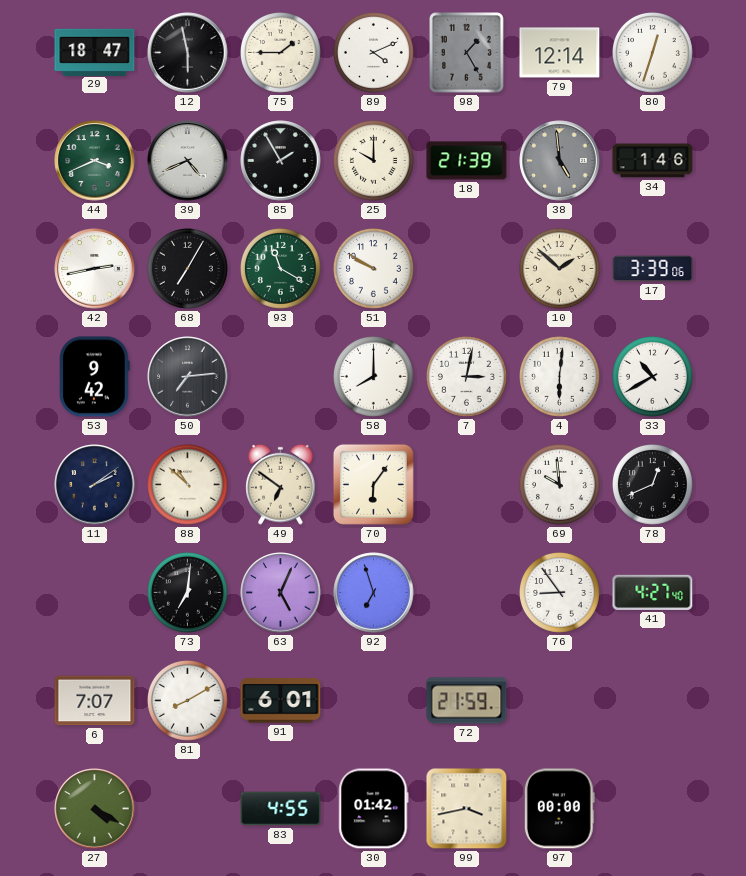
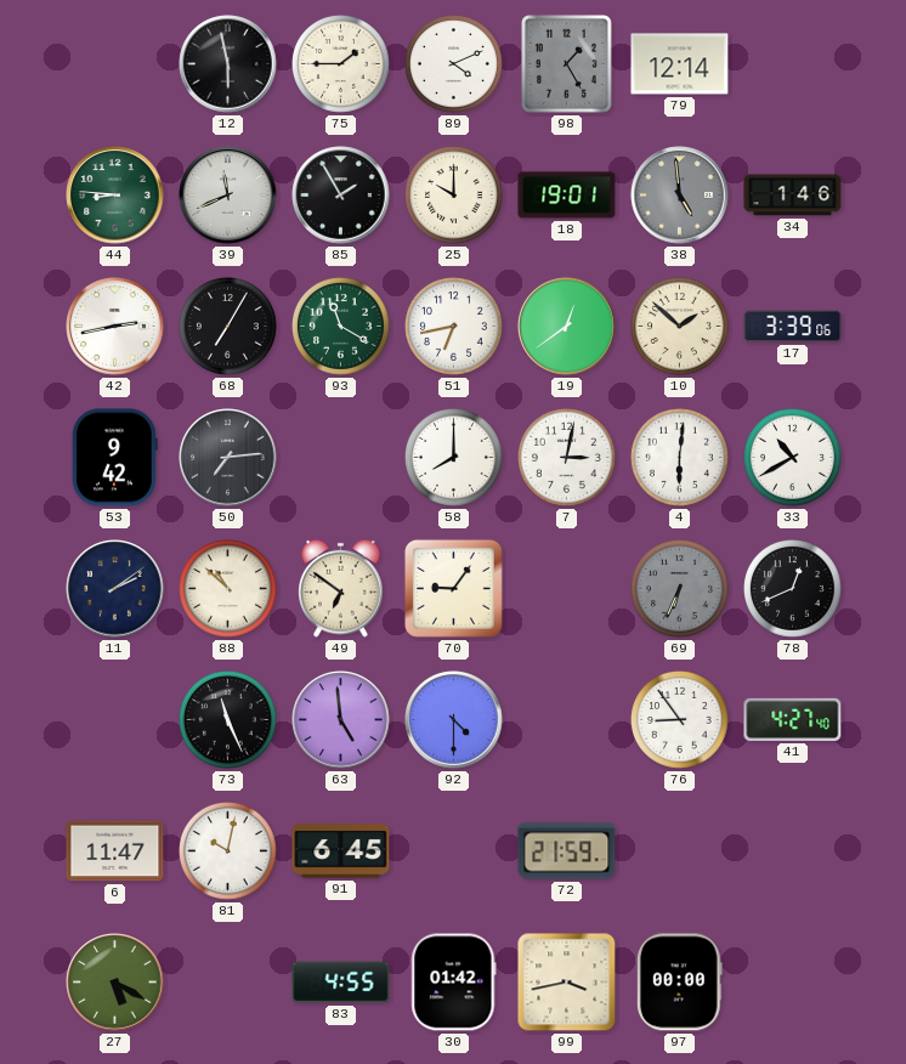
29: 18:47 -> none (95, 52)
80: 12:33 -> none (653, 53)
44: 3:41 -> 8:46 (115, 196)
39: 4:41 -> 11:41 (228, 196)
18: 21:39 -> 19:01 (567, 196)
51: 9:50 -> 6:43 (454, 327)
19: none -> 12:39 (567, 327)
70: 6:06 -> 9:06 (453, 588)
69: 9:59 -> 6:34 (680, 589)
69 dial: white -> grey (680, 589)
73: 7:01 -> 11:26 (228, 720)
63: 5:04 -> 4:59 (341, 720)
92: 6:57 -> 4:30 (454, 720)
6: 7:07 -> 11:47 (115, 851)
81: 8:10 -> 10:02 (228, 851)
91: 6:01 -> 6:45 (341, 851)
27: 4:20 -> 5:20 (115, 983)
